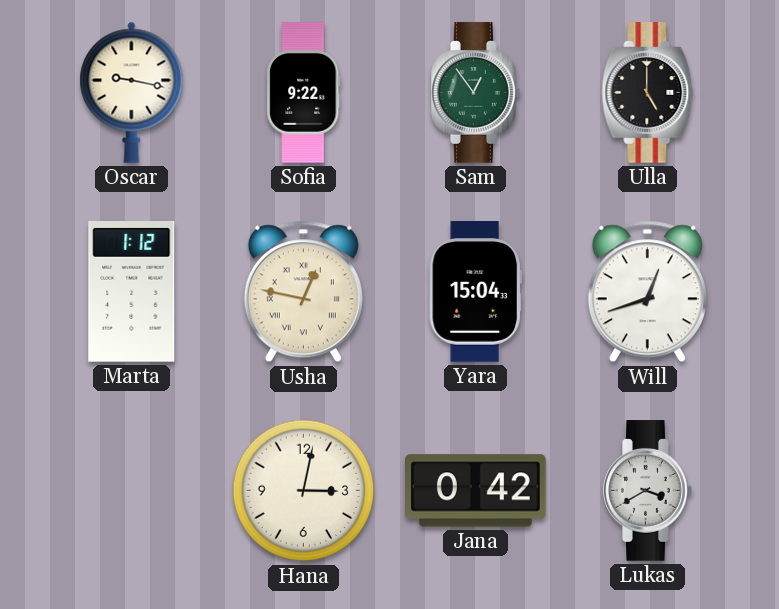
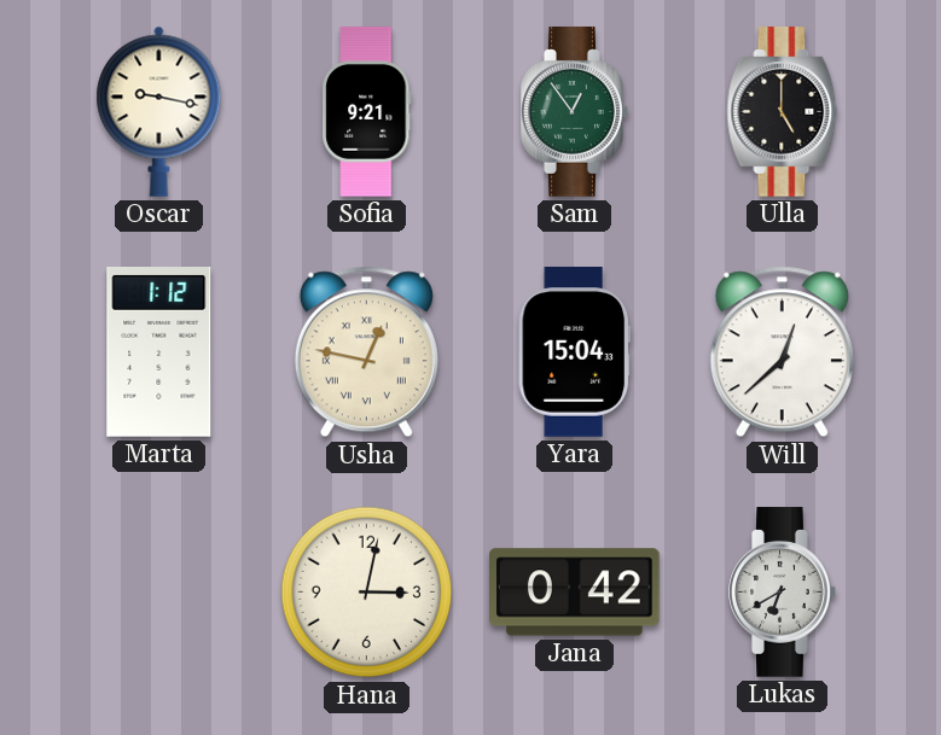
Sofia: 9:22 -> 9:21 (367, 112)
Will: 12:42 -> 12:38 (782, 352)
Lukas: 3:40 -> 6:40 (783, 593)
